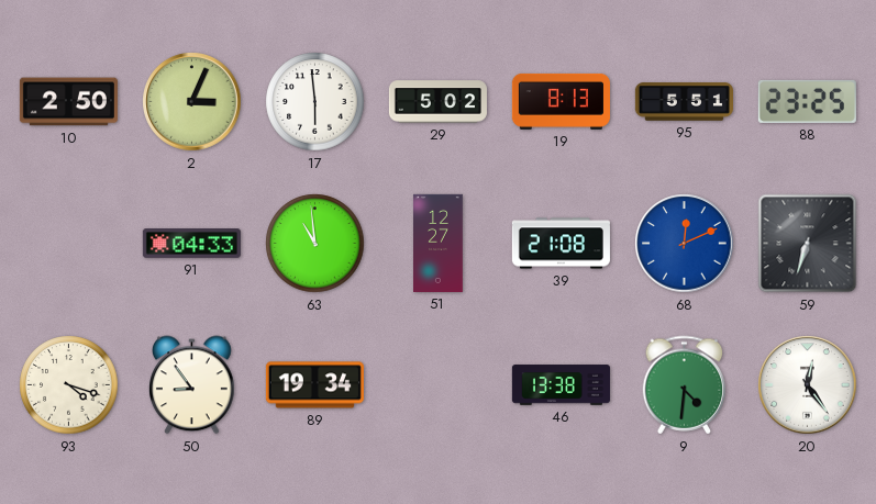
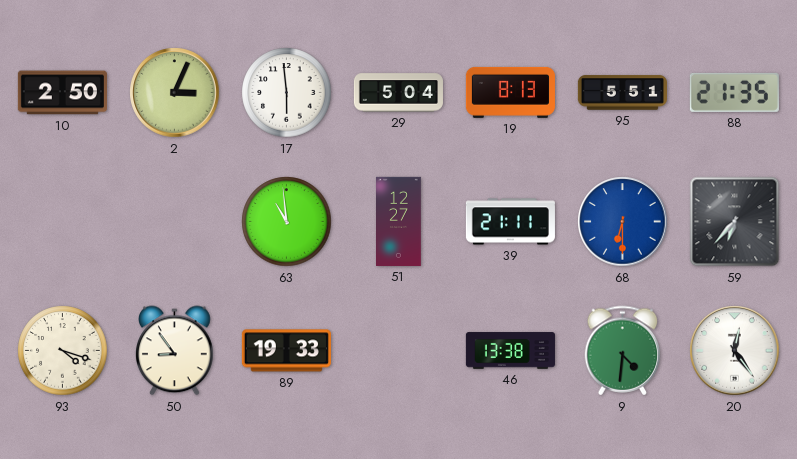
29: 5:02 -> 5:04 (398, 93)
88: 23:25 -> 21:35 (734, 92)
91: 04:33 -> none (191, 244)
39: 21:08 -> 21:11 (510, 222)
68: 12:11 -> 6:30 (623, 222)
59: 6:33 -> 6:37 (735, 222)
89: 19:34 -> 19:33 (286, 351)
